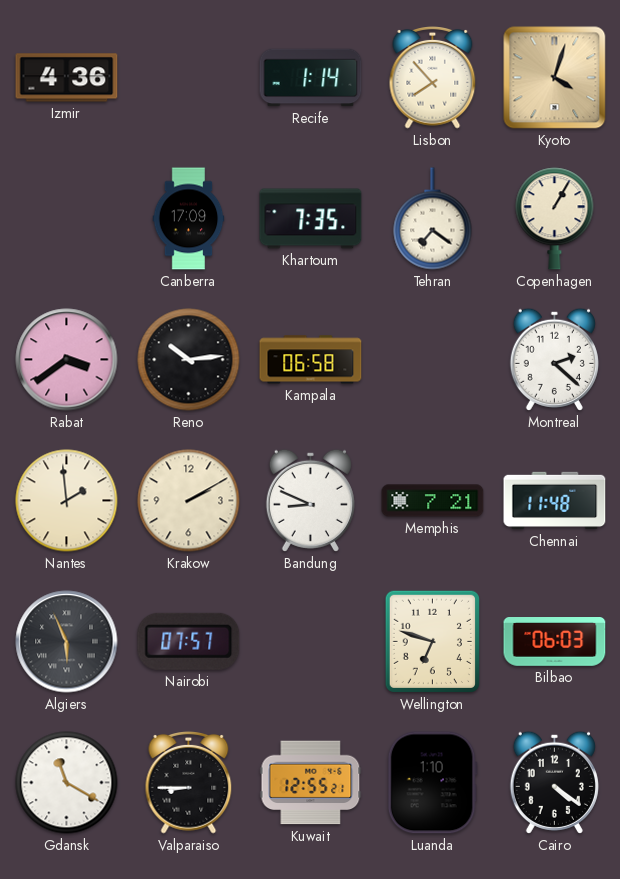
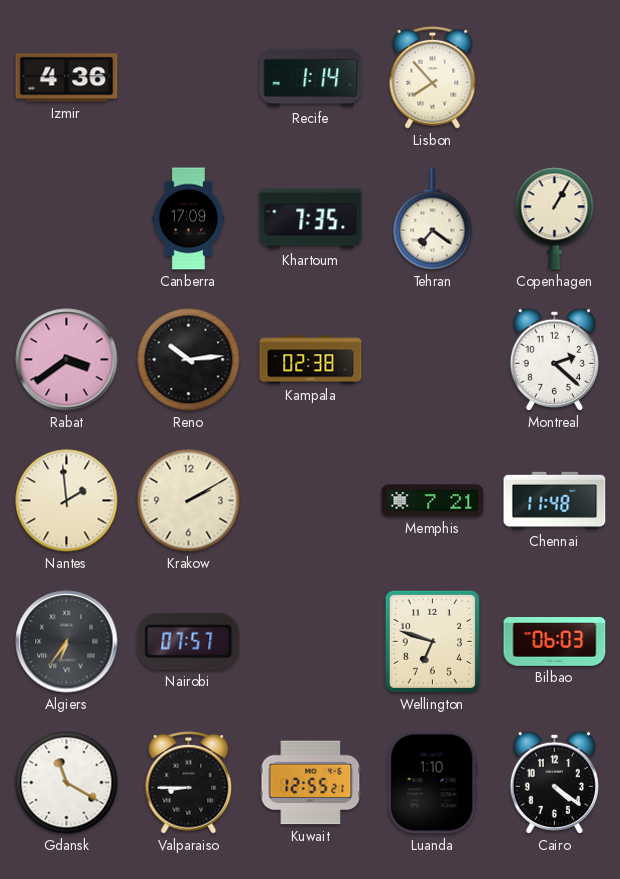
Kyoto: 4:03 -> none (555, 78)
Kampala: 06:58 -> 02:38 (311, 360)
Bandung: 8:49 -> none (310, 500)
Algiers: 5:56 -> 6:36 (67, 642)
